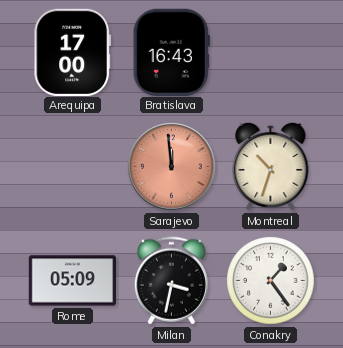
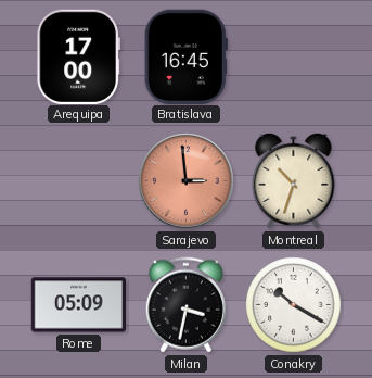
Bratislava: 16:43 -> 16:45 (185, 56)
Sarajevo: 11:59 -> 2:59 (187, 181)
Conakry: 1:24 -> 10:20 (294, 305)
